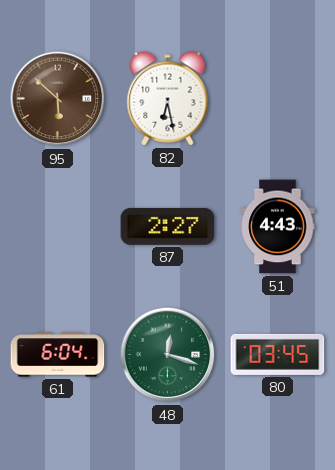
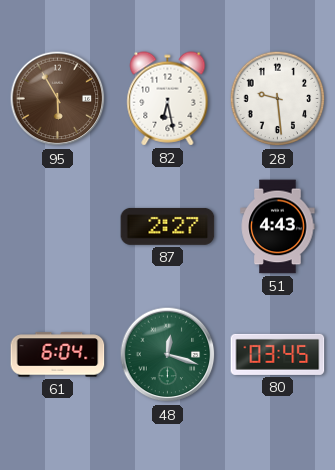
95: 5:52 -> 5:55 (58, 99)
28: none -> 9:29 (278, 99)
